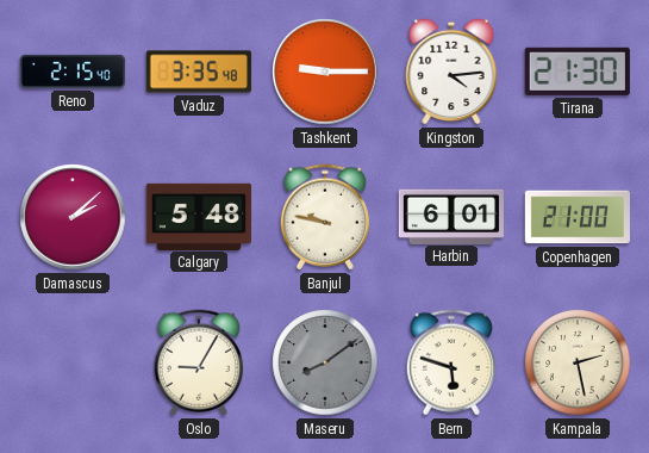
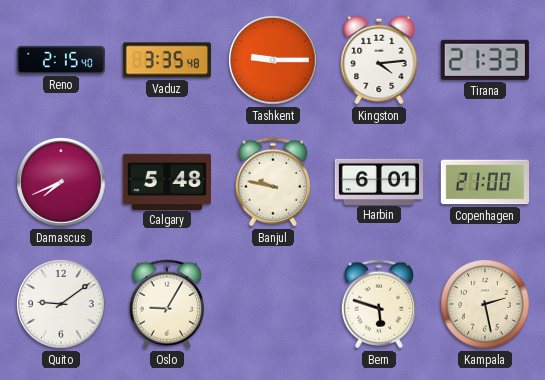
Tirana: 21:30 -> 21:33 (485, 60)
Damascus: 2:08 -> 7:41 (61, 182)
Quito: none -> 9:09 (61, 304)
Maseru: 8:09 -> none (325, 362)
